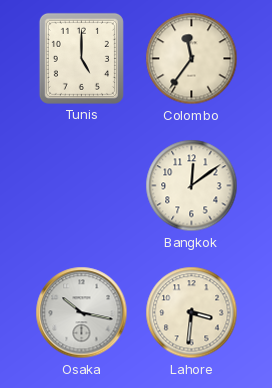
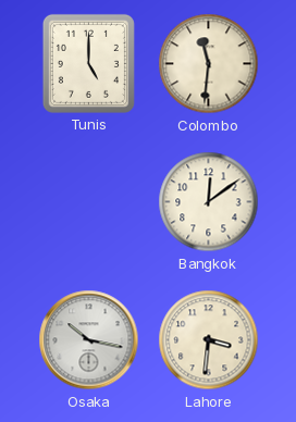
Colombo: 11:36 -> 11:31 (209, 64)
